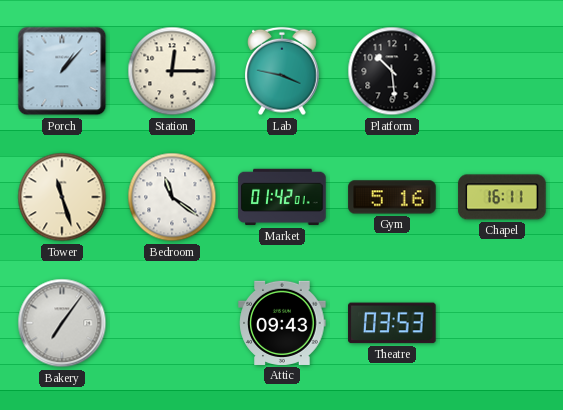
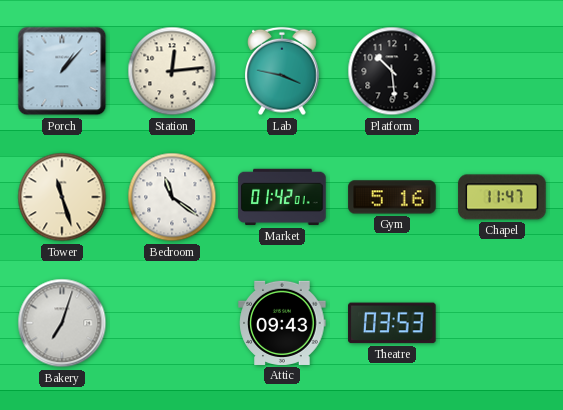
Station: 12:15 -> 12:14 (172, 71)
Chapel: 16:11 -> 11:47 (502, 197)
Bakery: 7:06 -> 7:03 (62, 323)
